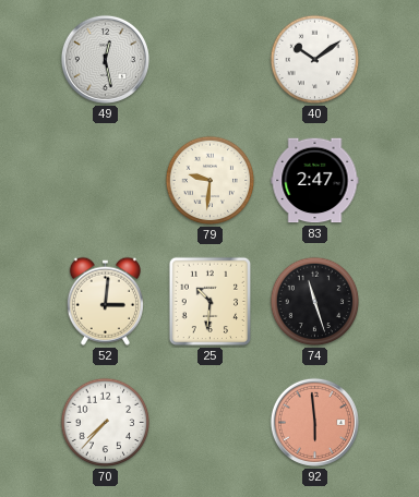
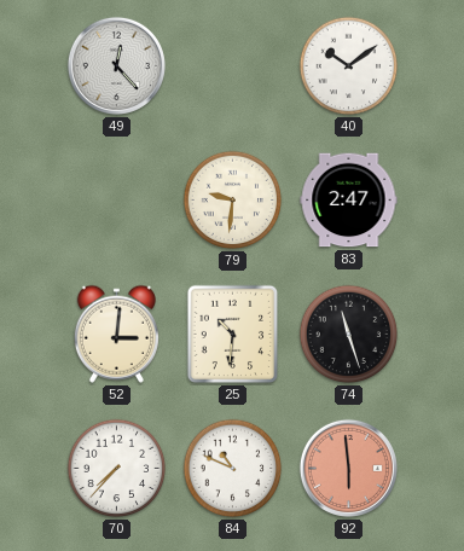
49: 12:28 -> 12:23 (116, 65)
84: none -> 10:49 (233, 469)
